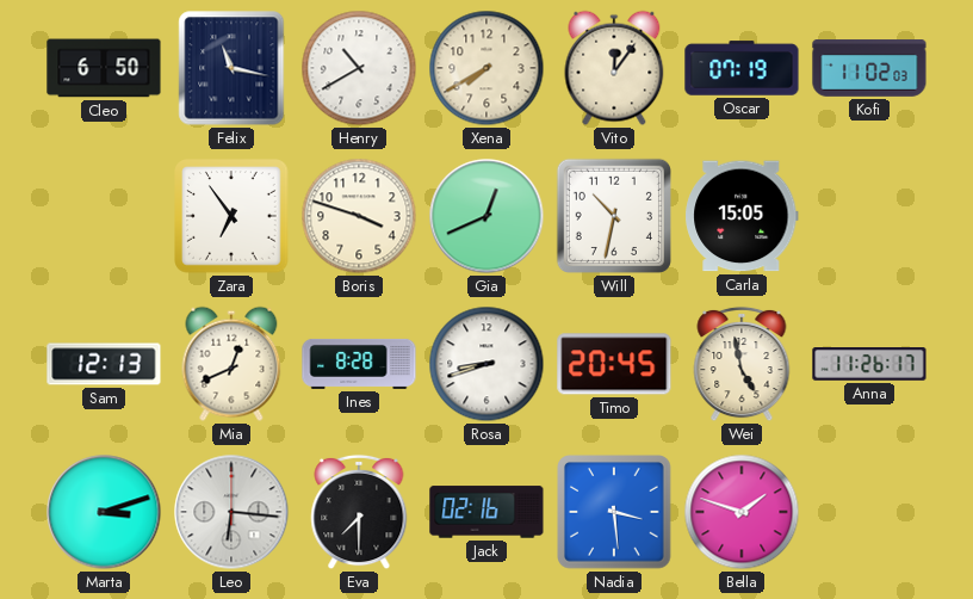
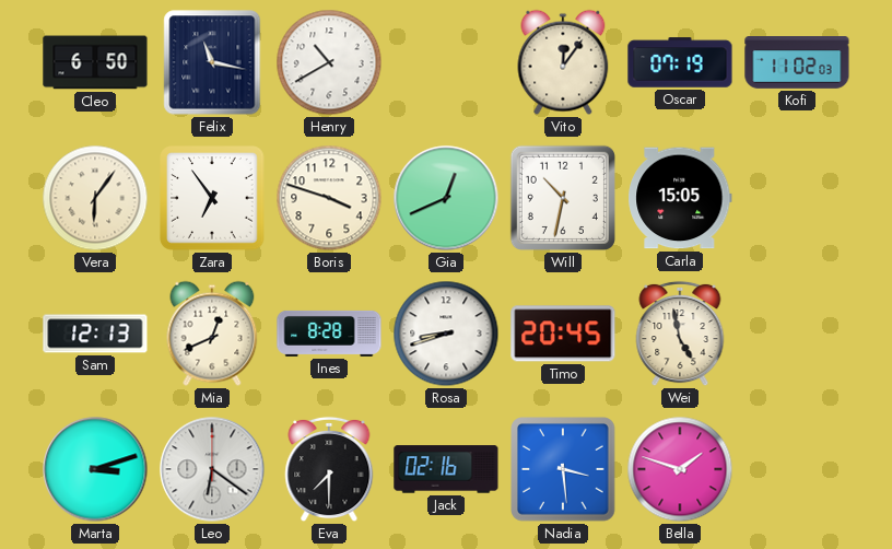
Xena: 7:40 -> none (486, 68)
Vera: none -> 6:06 (95, 198)
Anna: 11:26 -> none (869, 365)
Leo: 6:16 -> 6:21 (212, 469)
